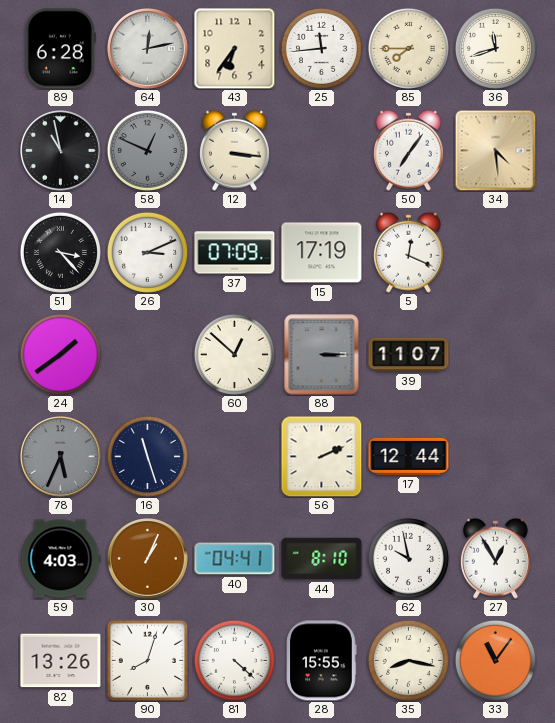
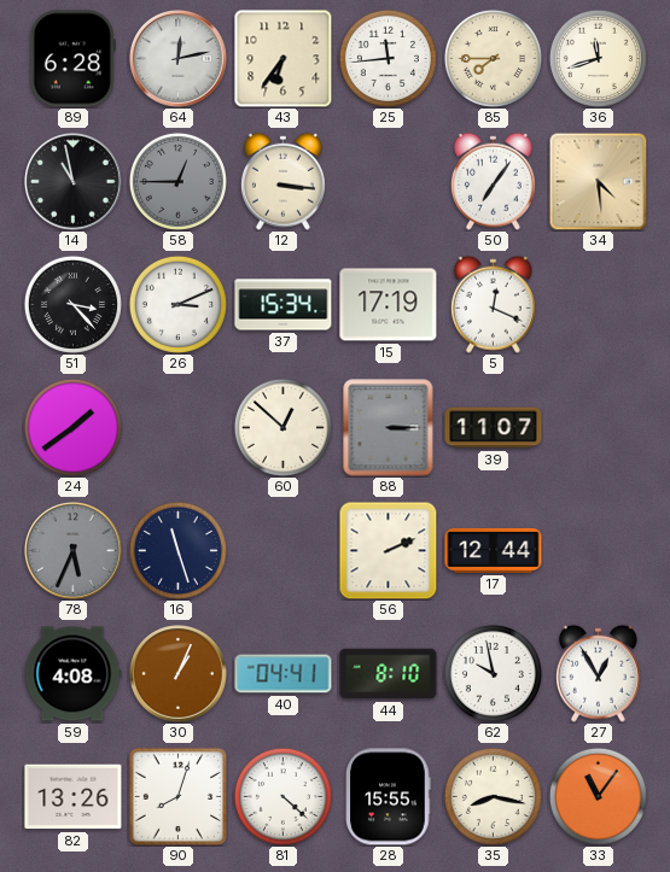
58: 12:49 -> 12:45 (177, 181)
37: 07:09 -> 15:34 (284, 305)
59: 4:03 -> 4:08 (72, 674)
